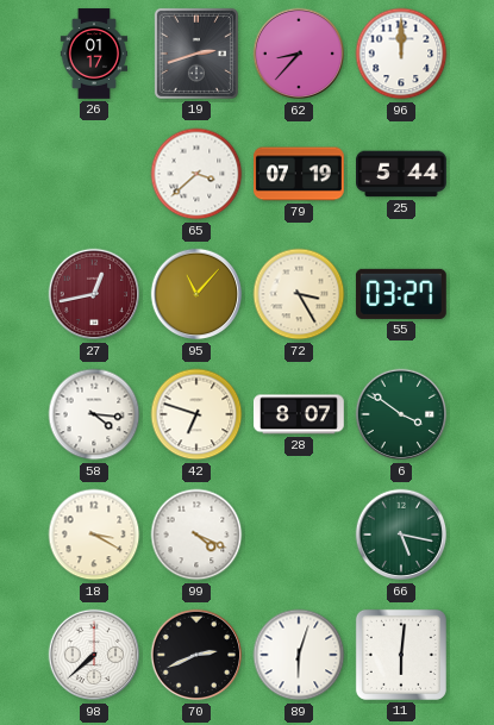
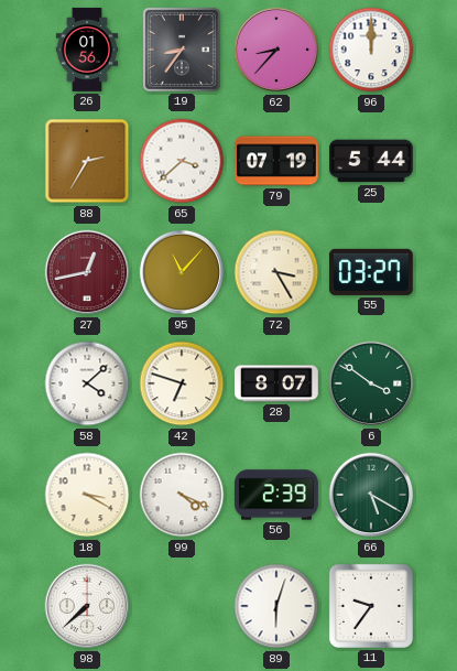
26: 01:17 -> 01:56 (87, 50)
19: 2:42 -> 8:36 (182, 50)
88: none -> 2:35 (87, 161)
58: 4:16 -> 4:08 (87, 383)
56: none -> 2:39 (278, 495)
66: 5:17 -> 5:20 (371, 495)
70: 2:41 -> none (196, 655)
11: 6:01 -> 9:36 (371, 606)
